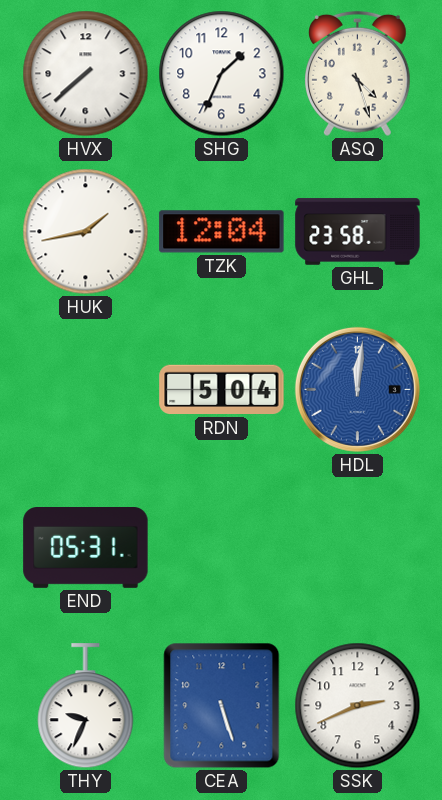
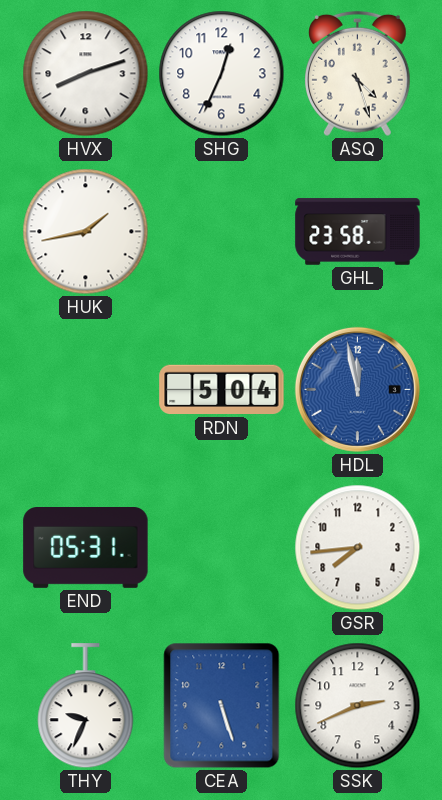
HVX: 7:38 -> 8:12 (86, 74)
SHG: 1:34 -> 12:34 (222, 74)
TZK: 12:04 -> none (222, 232)
HDL: 12:01 -> 11:58 (357, 389)
GSR: none -> 7:44 (358, 548)
